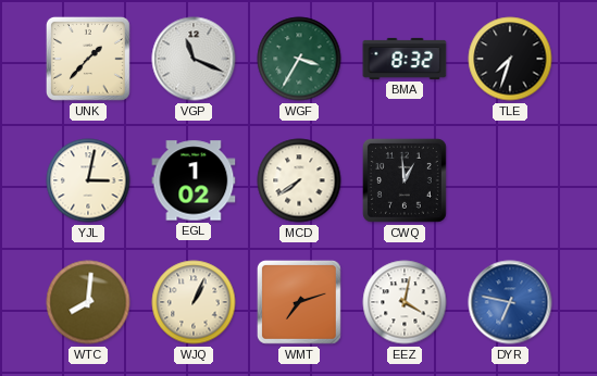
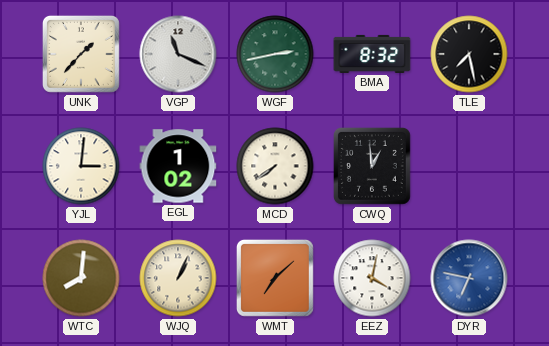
WGF: 3:35 -> 2:43 (275, 54)
TLE: 7:33 -> 7:28 (469, 54)
YJL: 3:02 -> 3:01 (81, 166)
WMT: 7:12 -> 7:08 (275, 278)
